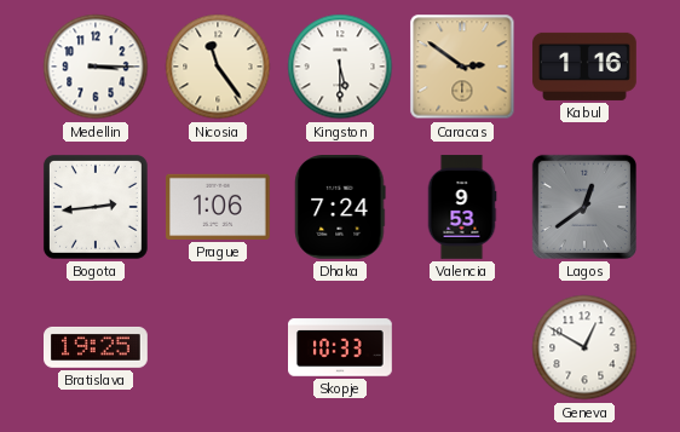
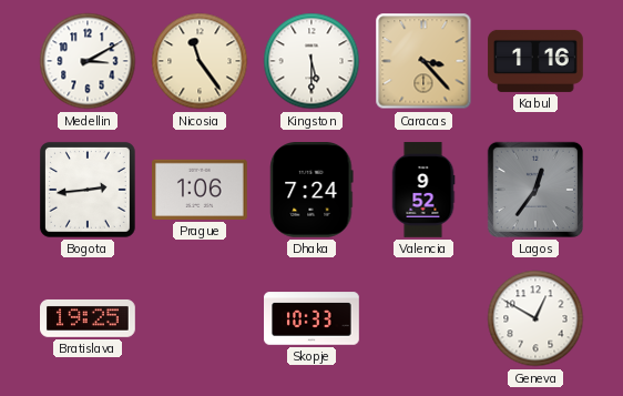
Medellin: 3:15 -> 3:10 (88, 61)
Caracas: 2:51 -> 3:23 (423, 61)
Valencia: 9:53 -> 9:52 (423, 190)
Lagos: 12:39 -> 12:36 (535, 190)
